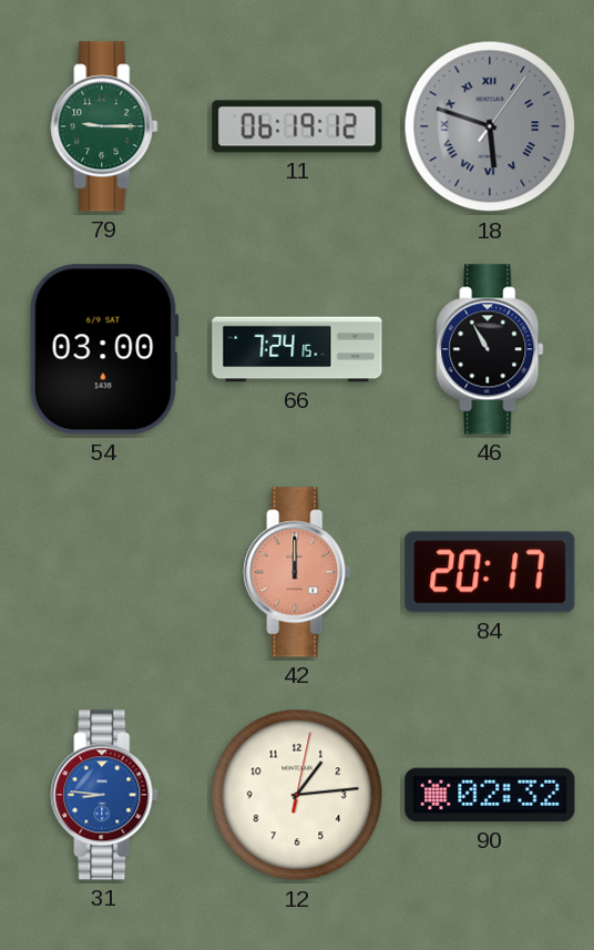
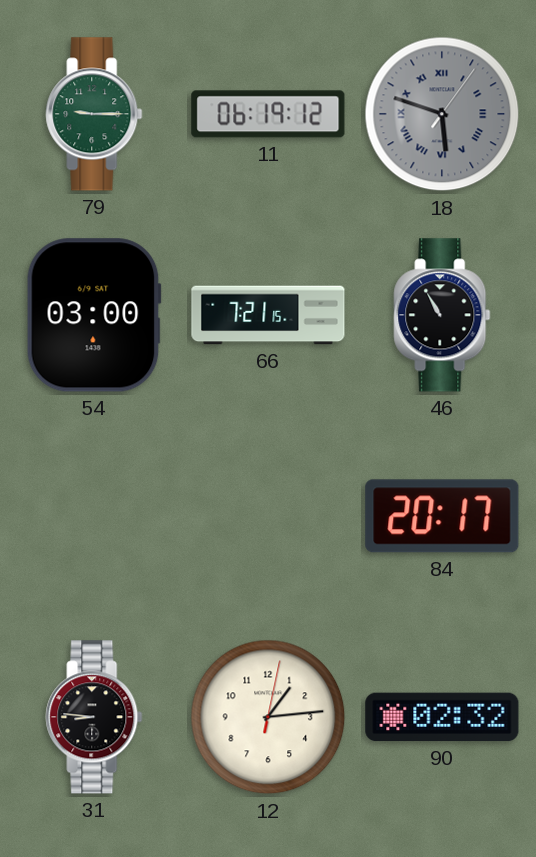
66: 7:24 -> 7:21 (268, 315)
42: 12:00 -> none (297, 572)
31 dial: blue -> black (94, 717)
